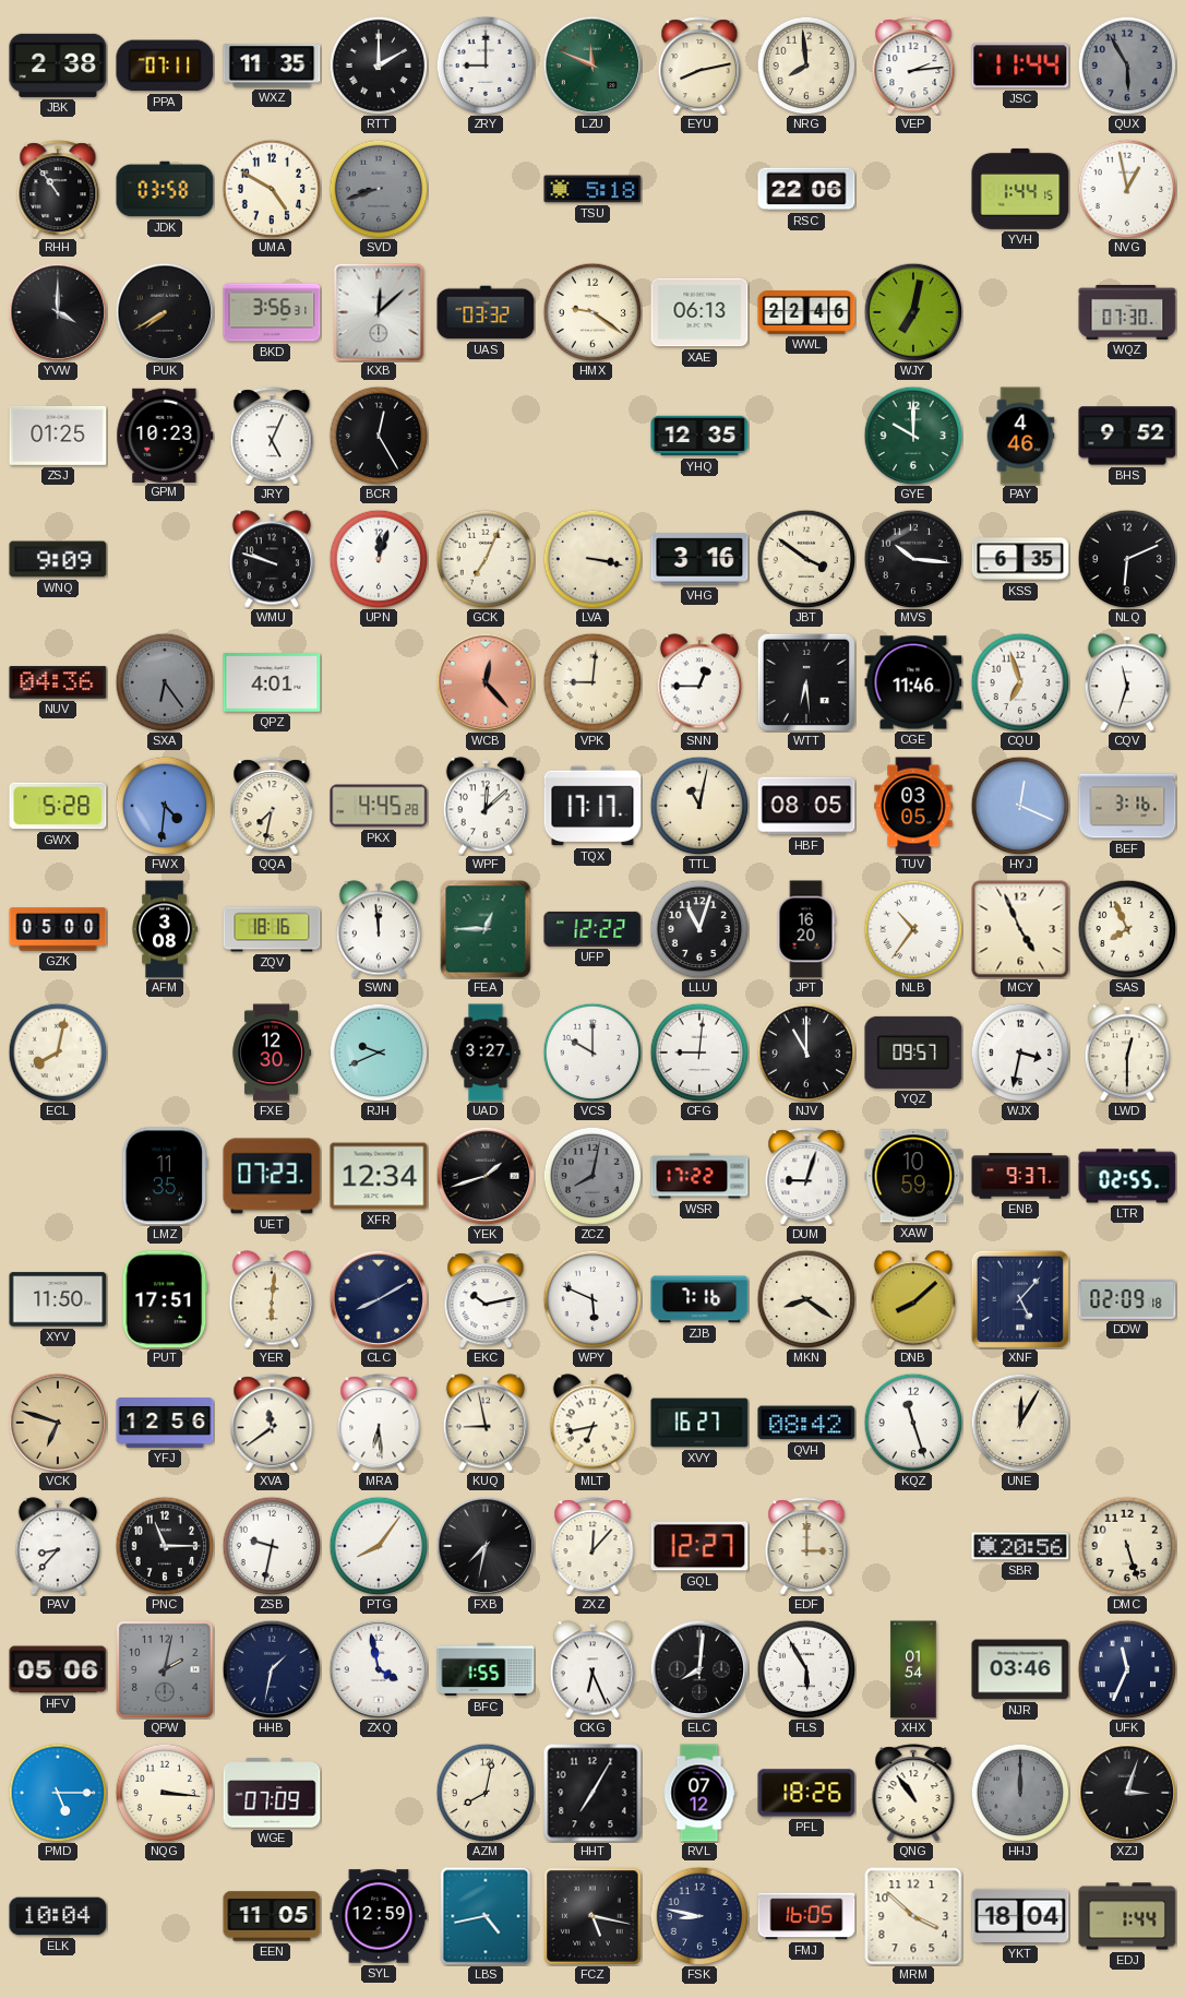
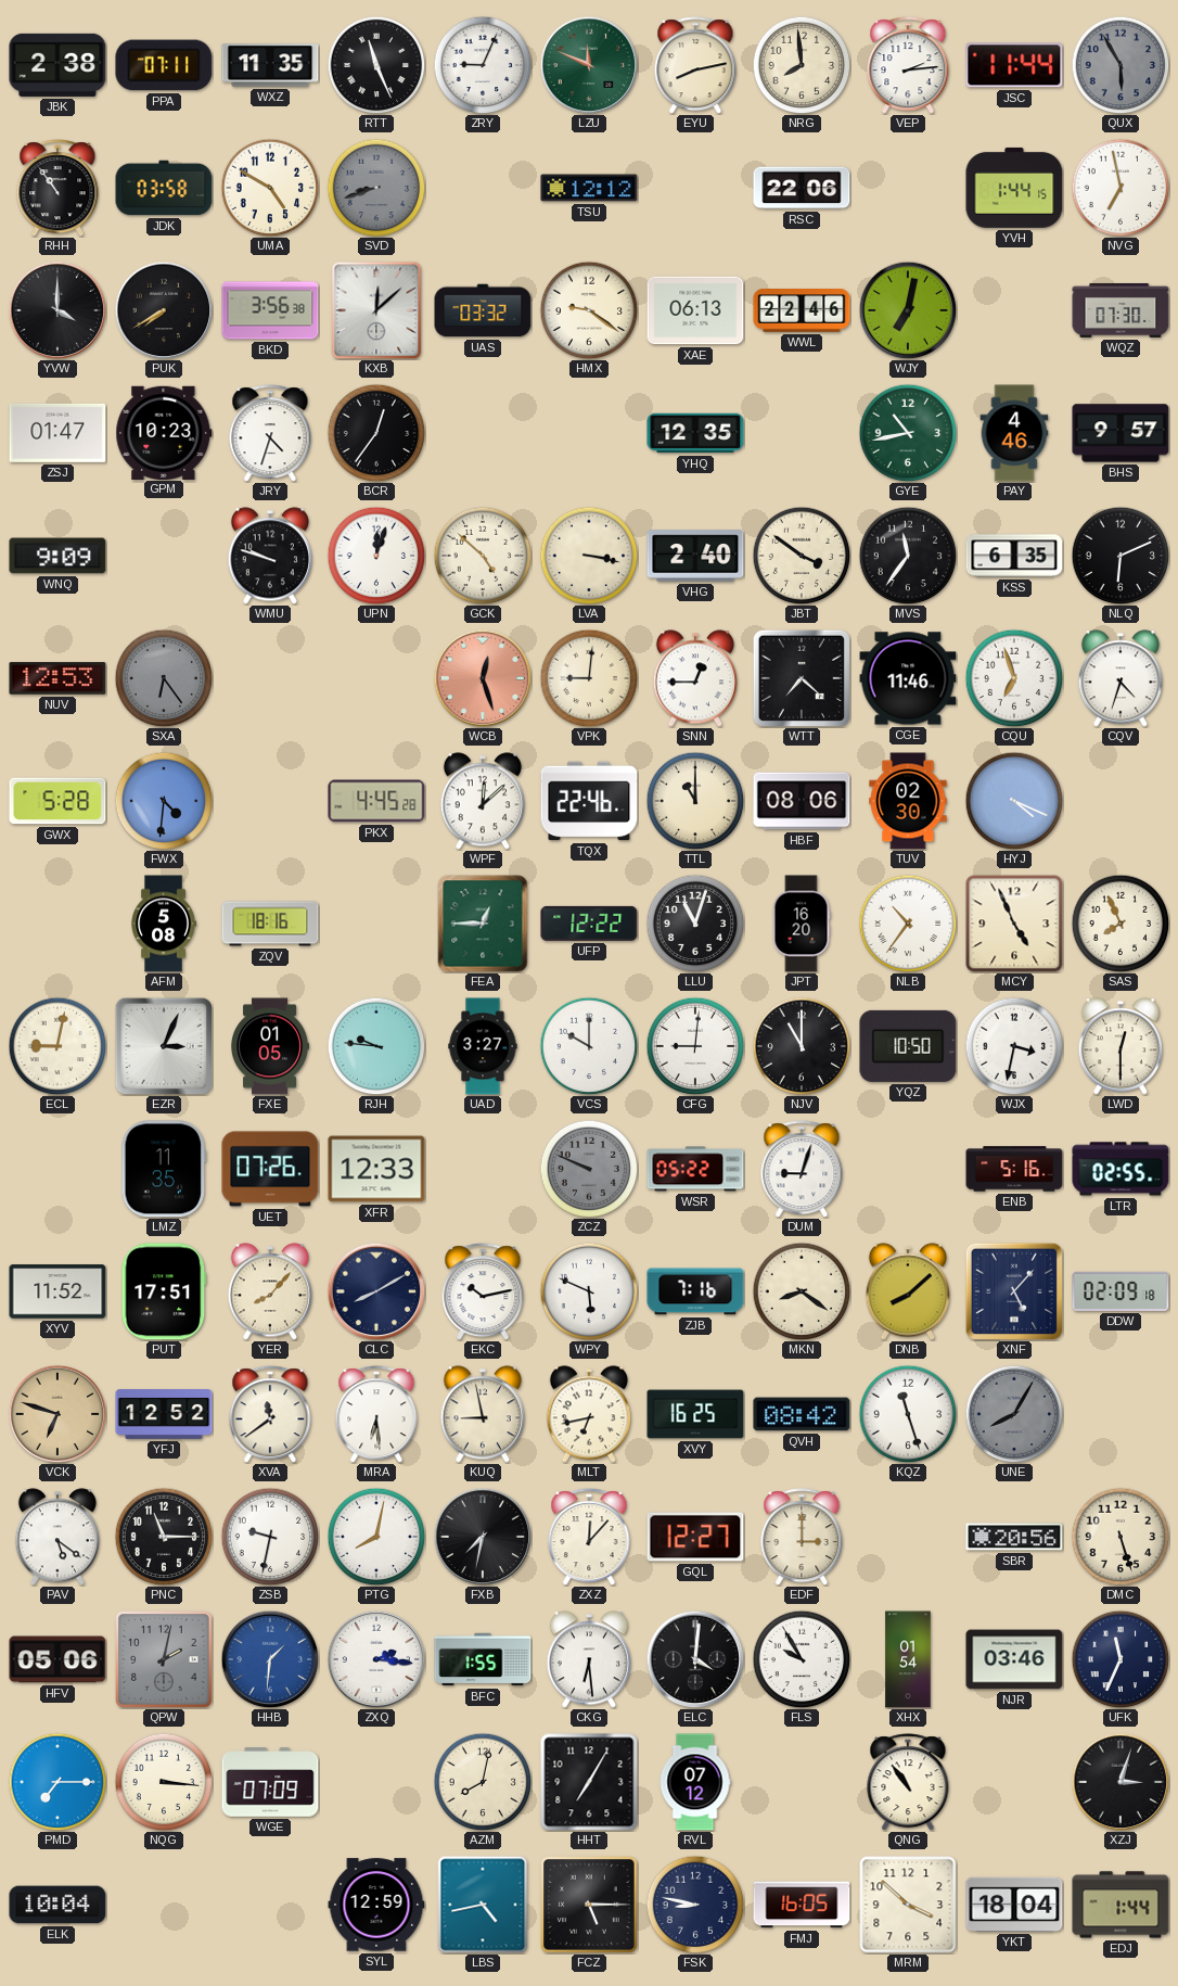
RTT: 2:00 -> 11:26 (376, 65)
ZRY: 9:00 -> 9:04 (483, 65)
TSU: 5:18 -> 12:12 (589, 188)
NVG: 12:58 -> 6:58 (1121, 188)
BKD: 3:56:31 -> 3:56:38 (270, 310)
ZSJ: 01:25 -> 01:47 (57, 433)
JRY: 5:04 -> 4:33 (270, 433)
BCR: 12:25 -> 12:36 (376, 433)
GYE: 10:00 -> 10:43 (908, 433)
BHS: 9:52 -> 9:57 (1121, 433)
GCK: 7:04 -> 4:52 (483, 556)
VHG: 3:16 -> 2:40 (695, 556)
MVS: 10:16 -> 11:36 (908, 556)
NUV: 04:36 -> 12:53 (57, 678)
QPZ: 4:01 -> none (272, 682)
WCB: 12:23 -> 12:27 (483, 678)
WTT: 6:29 -> 7:22 (801, 677)
CQV: 11:33 -> 4:33 (1121, 678)
QQA: 7:32 -> none (272, 806)
TQX: 17:17 -> 22:46 (589, 801)
TTL: 11:02 -> 11:00 (695, 801)
HBF: 08:05 -> 08:06 (802, 801)
TUV: 03:05 -> 02:30 (908, 801)
HYJ: 12:19 -> 4:19 (1014, 801)
BEF: 3:16 -> none (1127, 806)
GZK: 05:00 -> none (58, 929)
AFM: 3:08 -> 5:08 (164, 924)
SWN: 11:59 -> none (379, 929)
ECL: 8:02 -> 9:02 (57, 1046)
EZR: none -> 3:04 (163, 1045)
FXE: 12:30 -> 01:05 (269, 1046)
RJH: 9:41 -> 9:46 (376, 1046)
YQZ: 09:57 -> 10:50 (908, 1046)
UET: 07:23 -> 07:26 (270, 1169)
XFR: 12:34 -> 12:33 (376, 1169)
YEK: 1:42 -> none (486, 1176)
ZCZ: 8:02 -> 9:49 (589, 1169)
WSR: 17:22 -> 05:22 (695, 1169)
XAW: 10:59 -> none (913, 1176)
ENB: 9:37 -> 5:16 (1014, 1169)
XYV: 11:50 -> 11:52 (57, 1291)
YER: 6:01 -> 8:07 (270, 1291)
YFJ: 12:56 -> 12:52 (164, 1415)
XVY: 16:27 -> 16:25 (695, 1414)
UNE: 12:05 -> 8:05 (1014, 1414)
UNE dial: cream -> grey (1014, 1414)
PAV: 8:37 -> 5:21 (57, 1537)
PTG: 8:06 -> 8:02 (376, 1537)
HHB: 1:32 -> 1:31 (270, 1659)
HHB dial: navy -> blue (270, 1659)
ZXQ: 3:58 -> 2:16 (376, 1659)
CKG: 6:26 -> 6:29 (589, 1659)
ELC: 8:01 -> 4:01 (695, 1659)
FLS: 5:55 -> 9:55 (802, 1659)
PMD: 5:15 -> 7:15 (57, 1782)
PFL: 18:26 -> none (806, 1793)
HHJ: 12:00 -> none (1020, 1793)
EEN: 11:05 -> none (272, 1916)
FCZ: 5:17 -> 5:15 (589, 1905)
